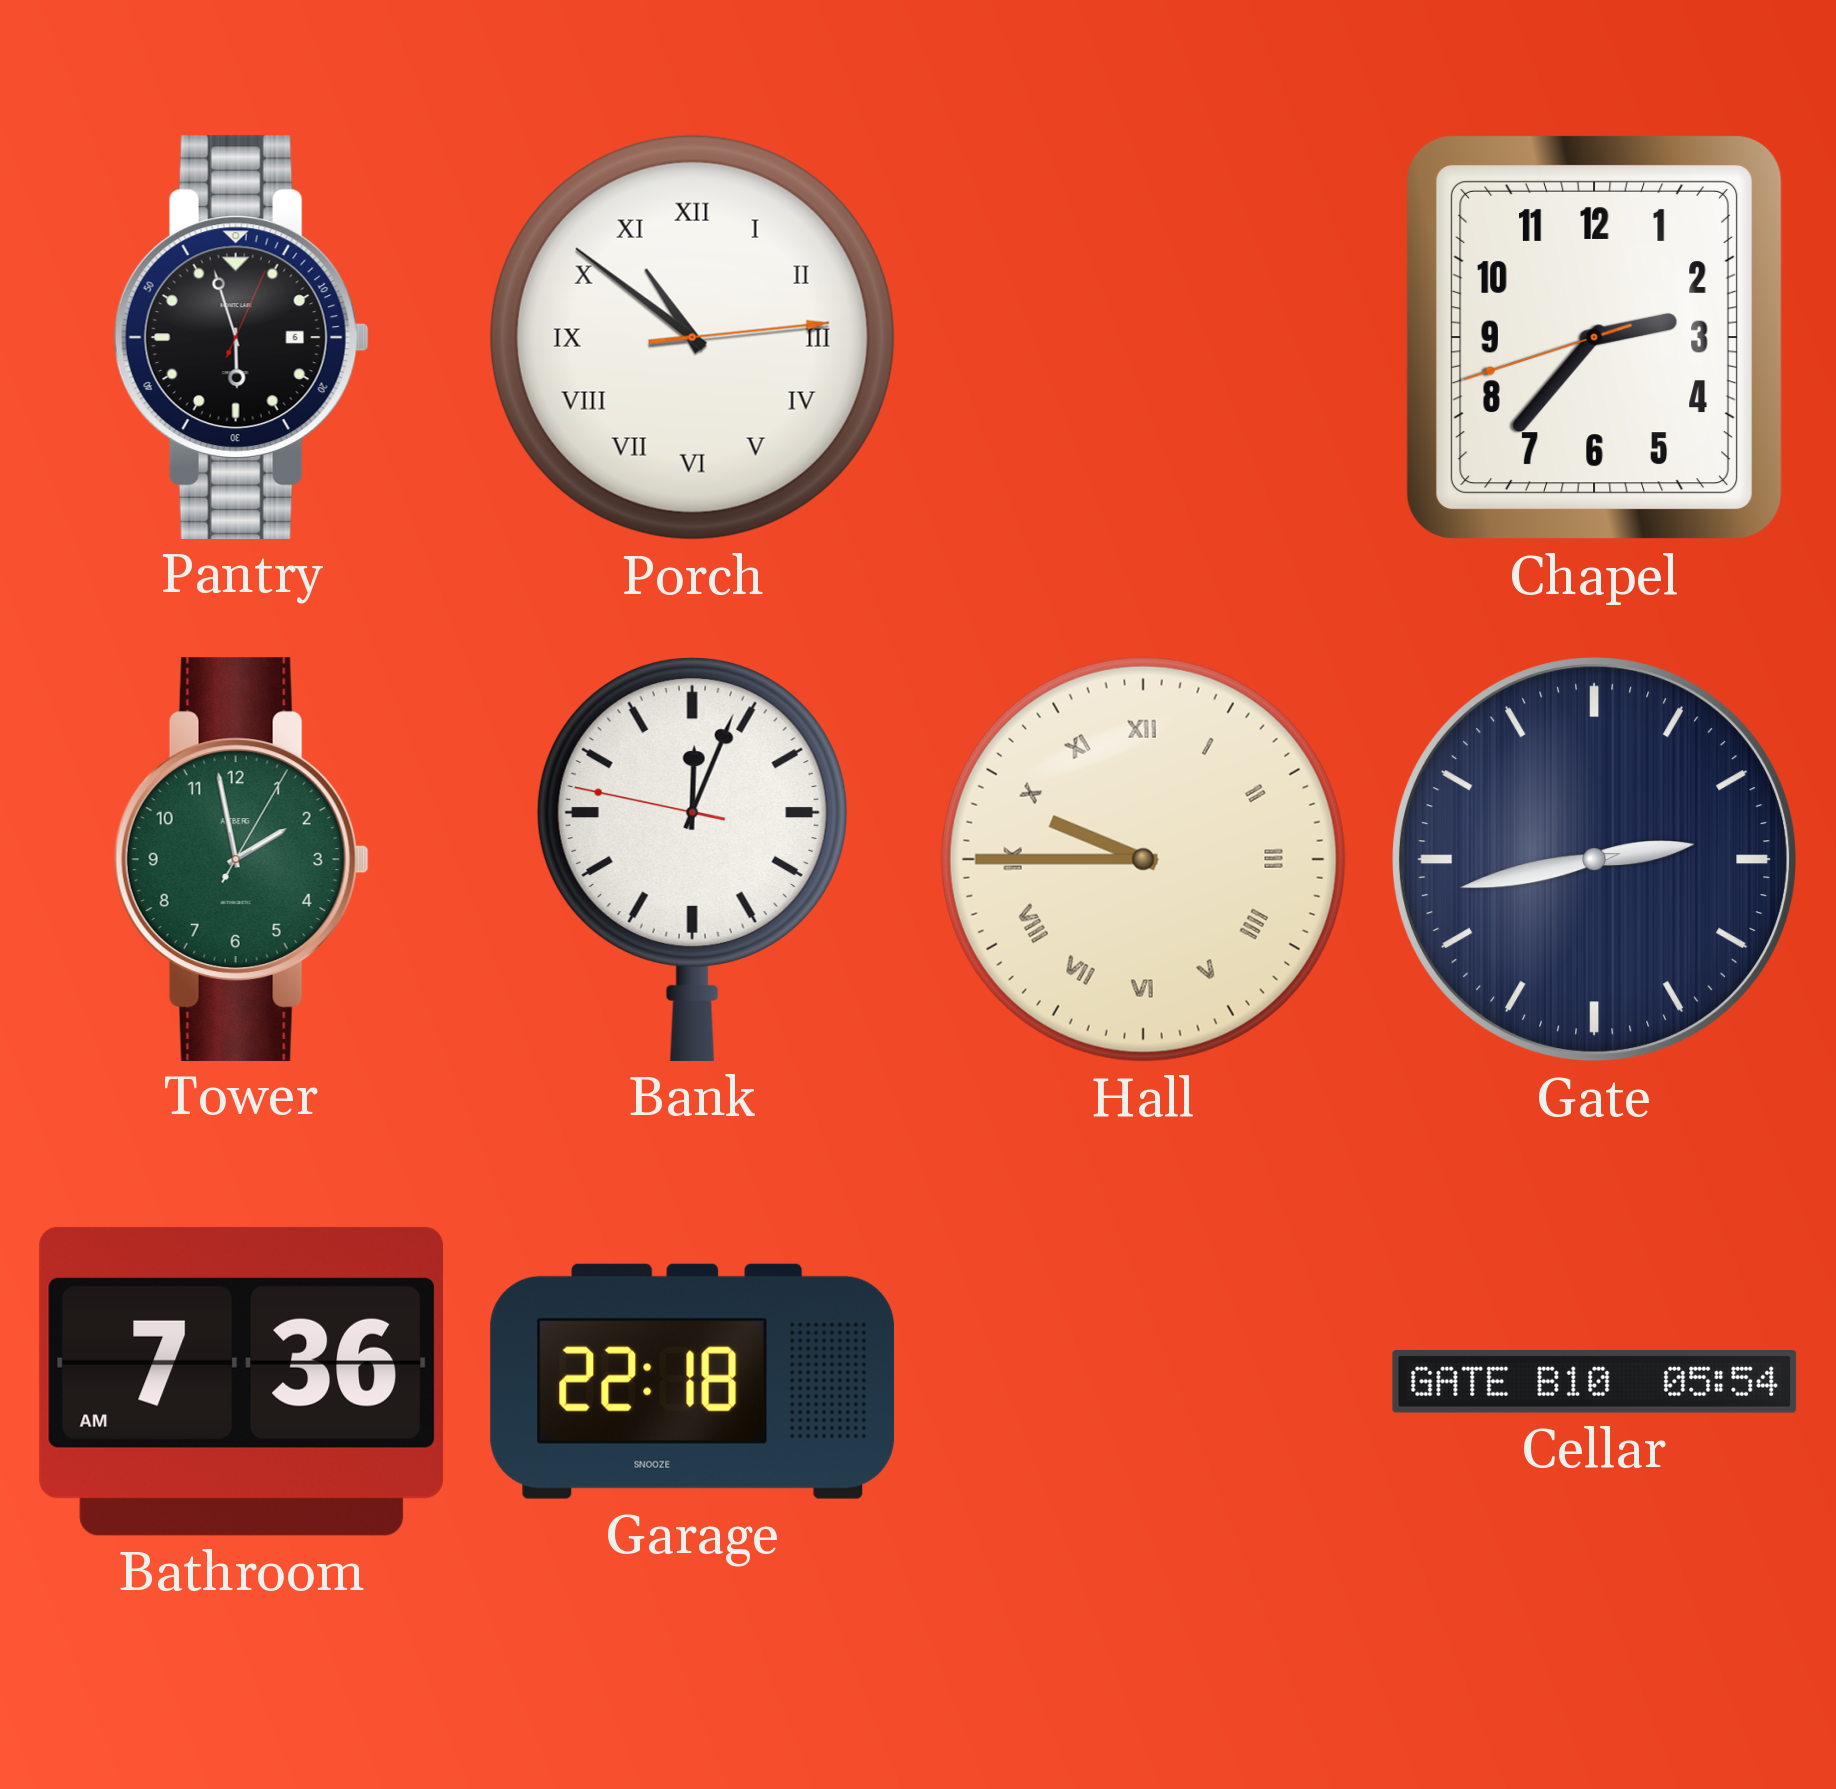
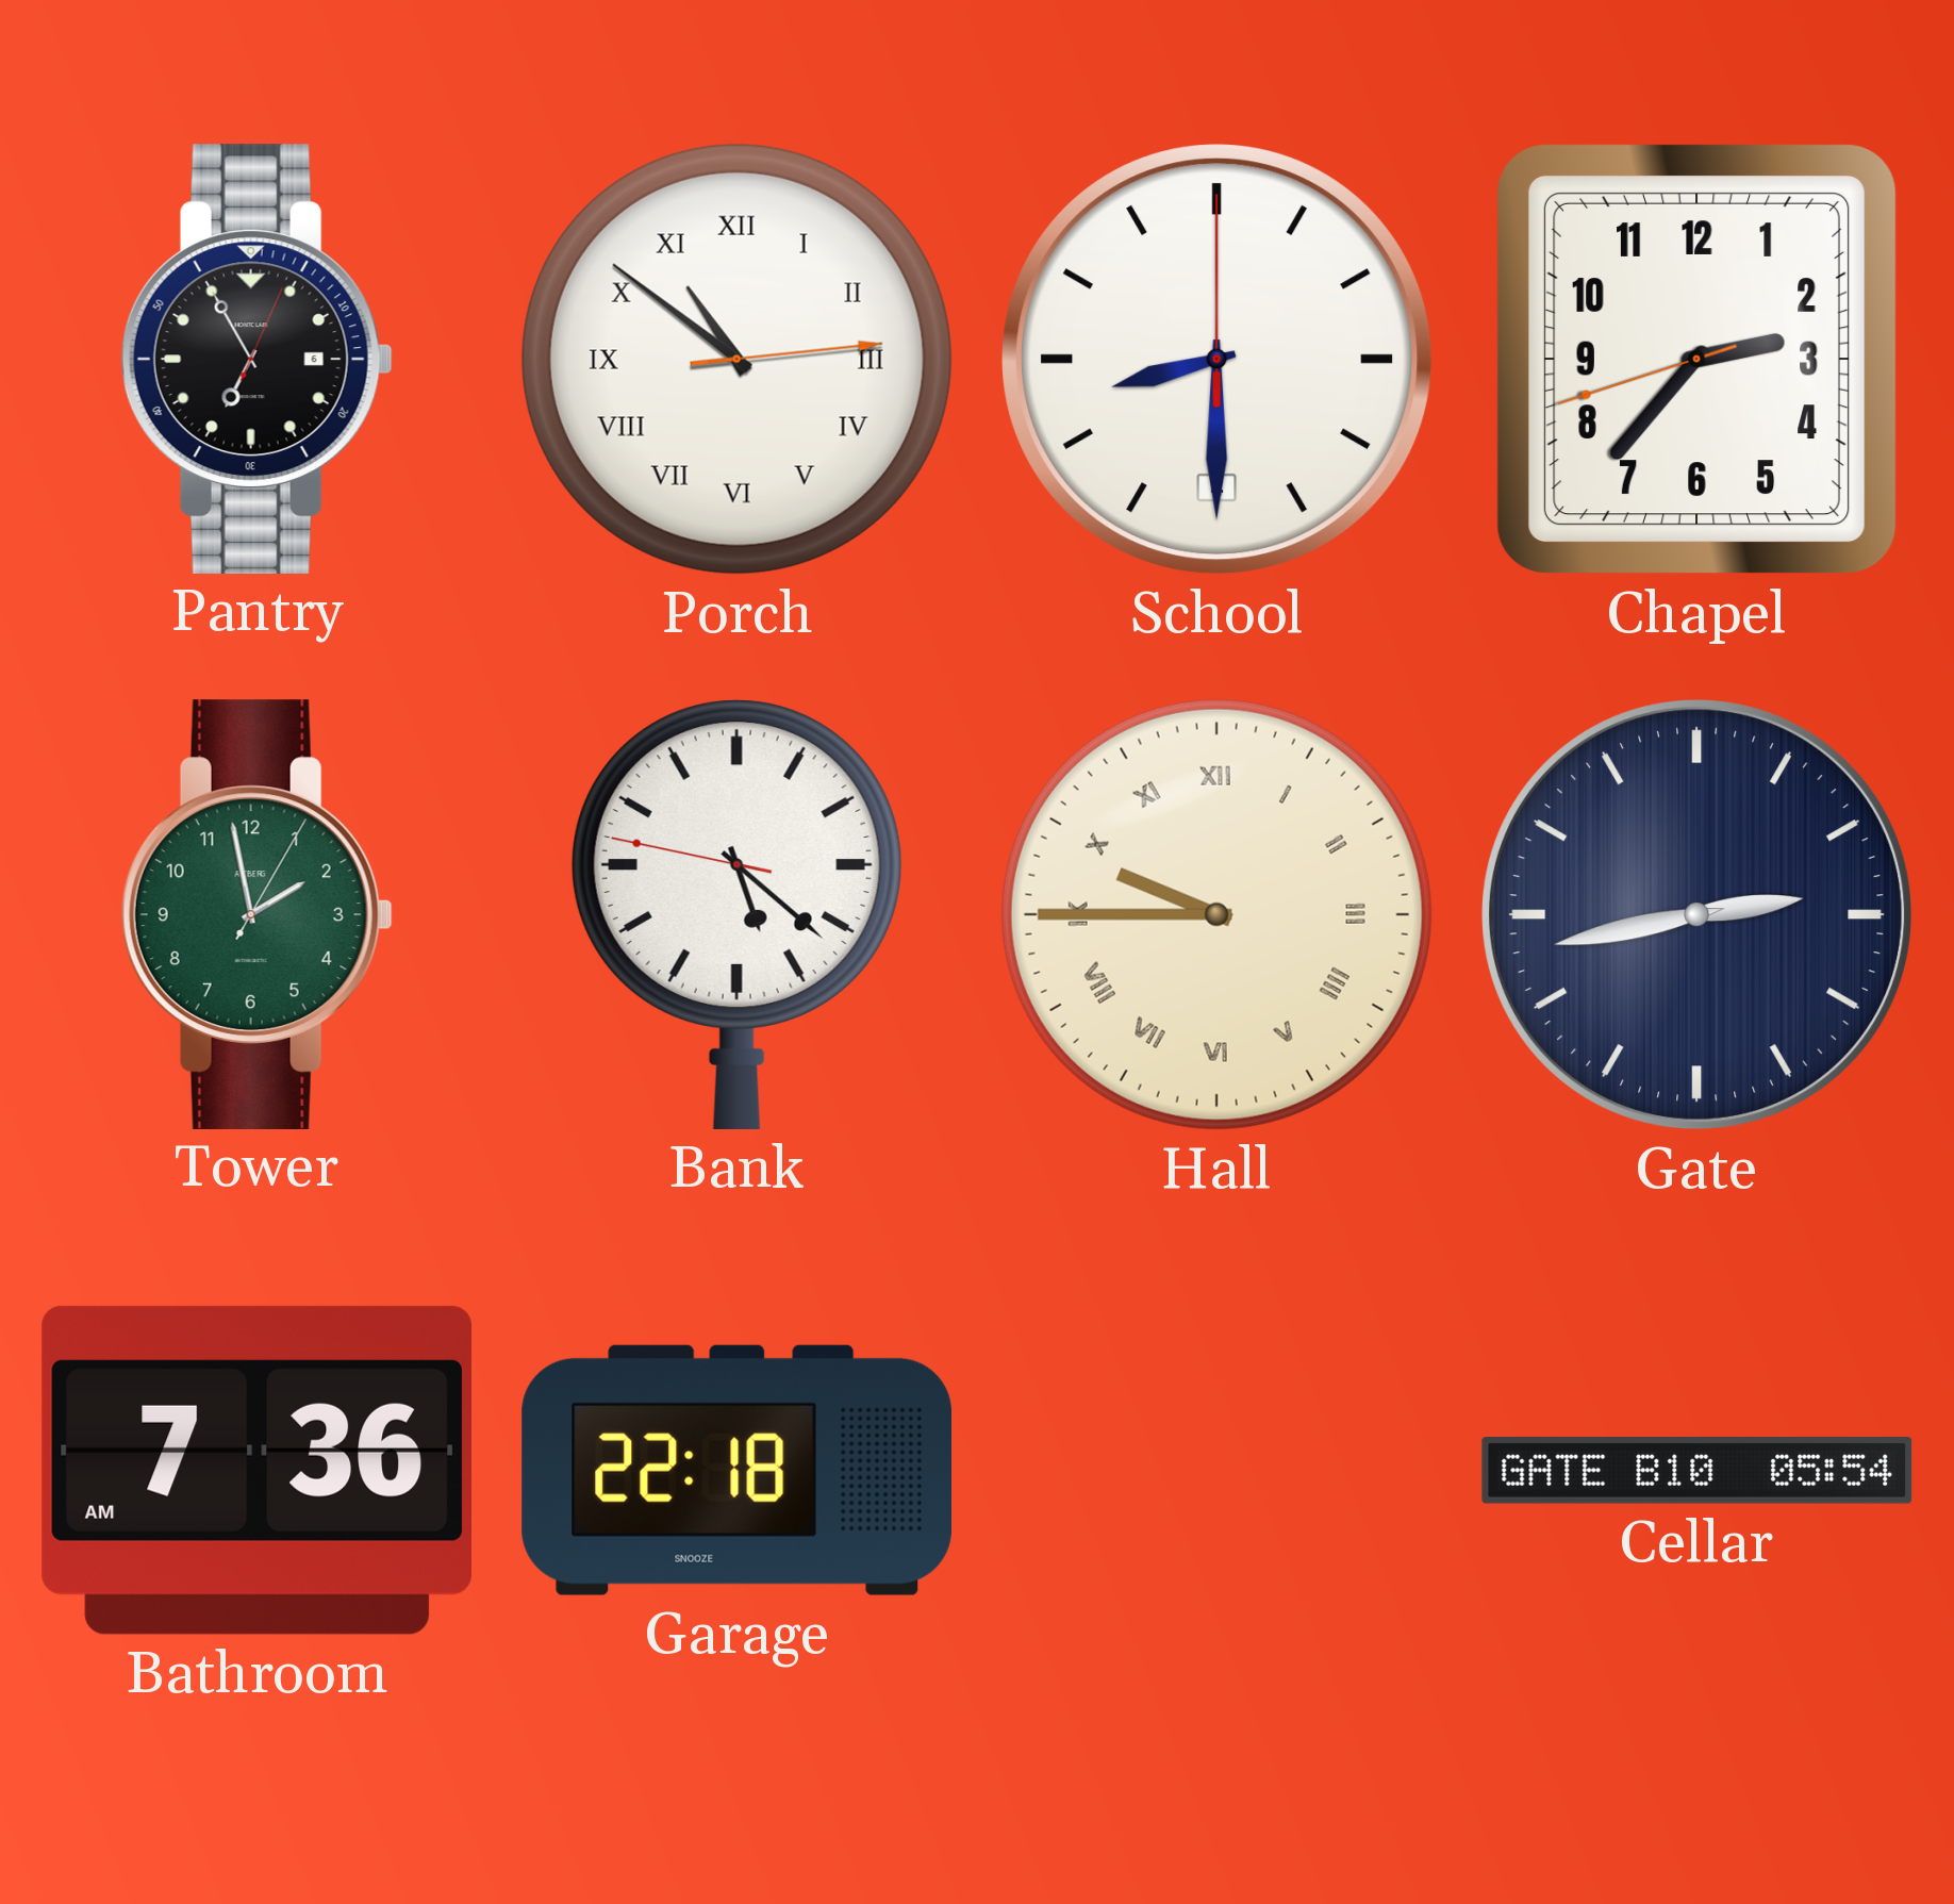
Pantry: 5:57 -> 6:55 (256, 359)
School: none -> 8:30 (1218, 360)
Bank: 12:03 -> 5:21 (736, 914)
